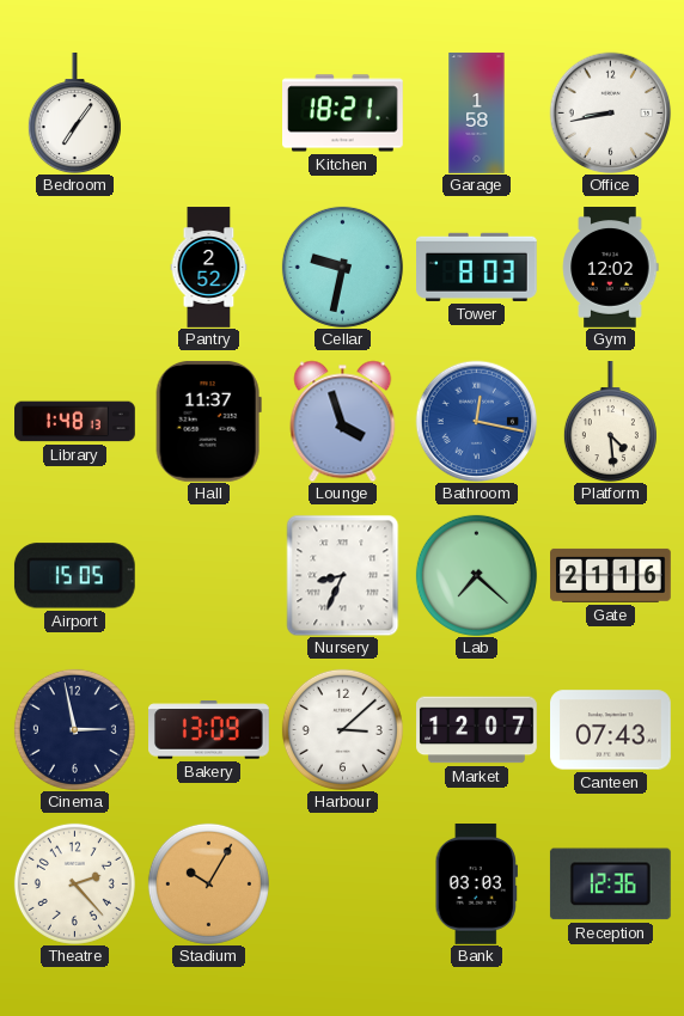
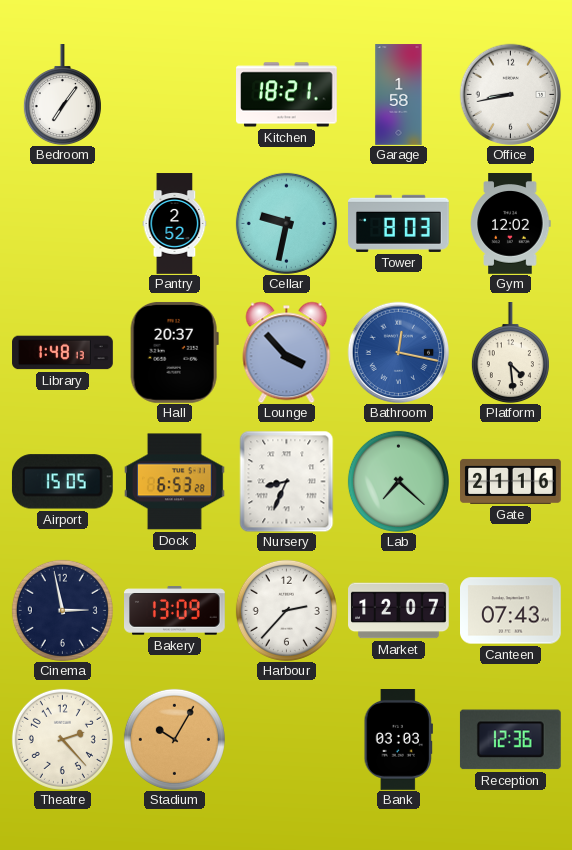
Hall: 11:37 -> 20:37 (174, 352)
Lounge: 3:57 -> 3:53 (287, 352)
Dock: none -> 6:53 (175, 482)
Harbour: 3:08 -> 2:37 (286, 610)
